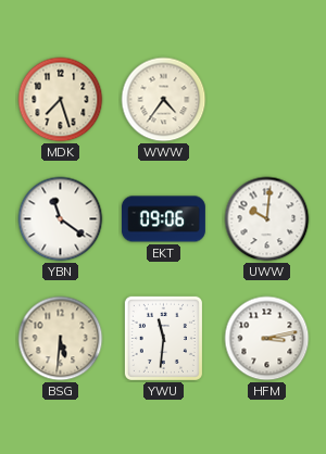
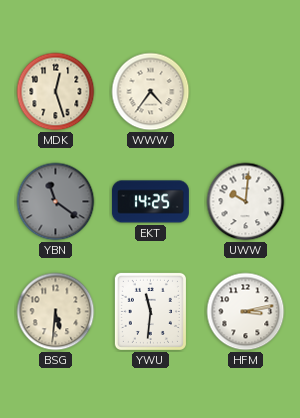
MDK: 7:27 -> 12:27 (56, 92)
YBN dial: white -> grey (56, 202)
EKT: 09:06 -> 14:25 (150, 202)
